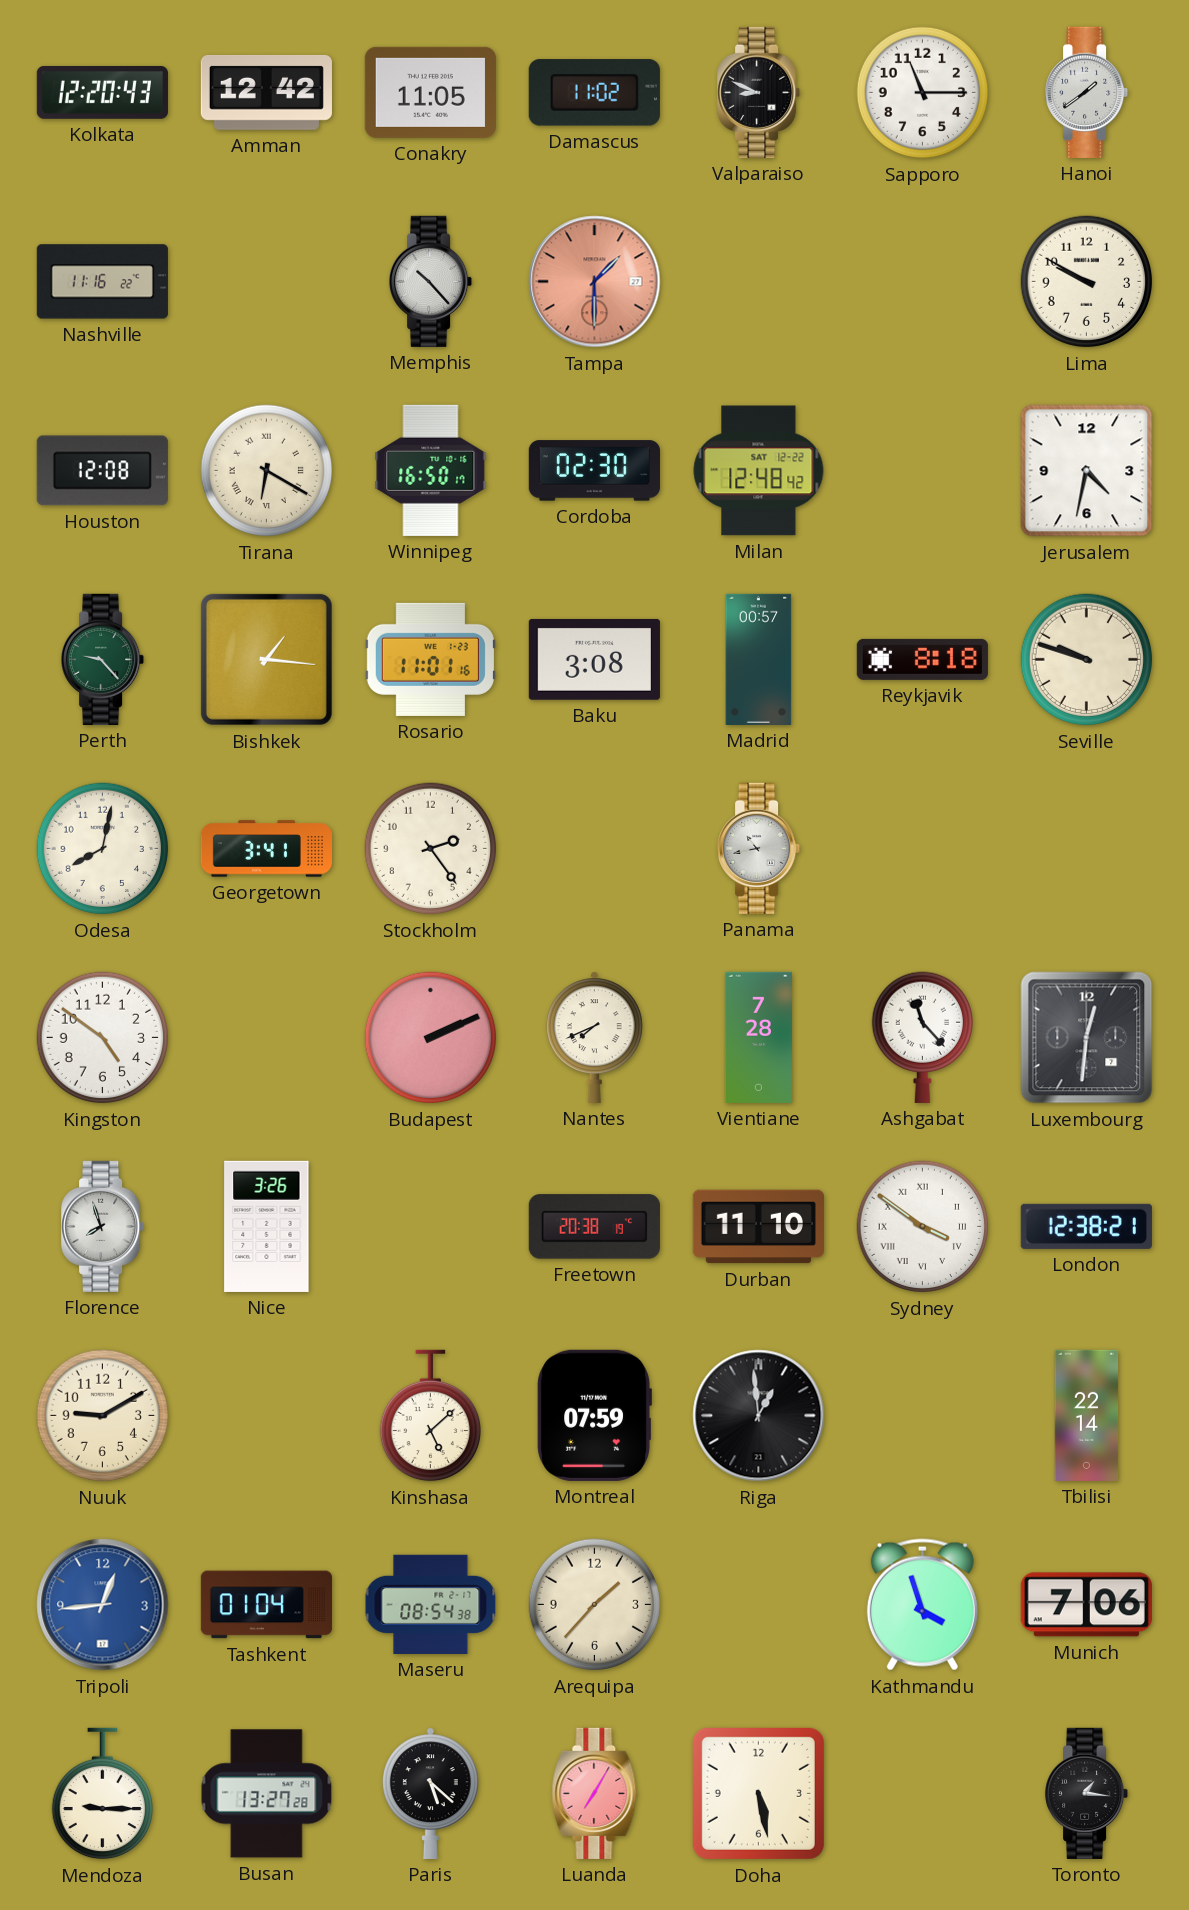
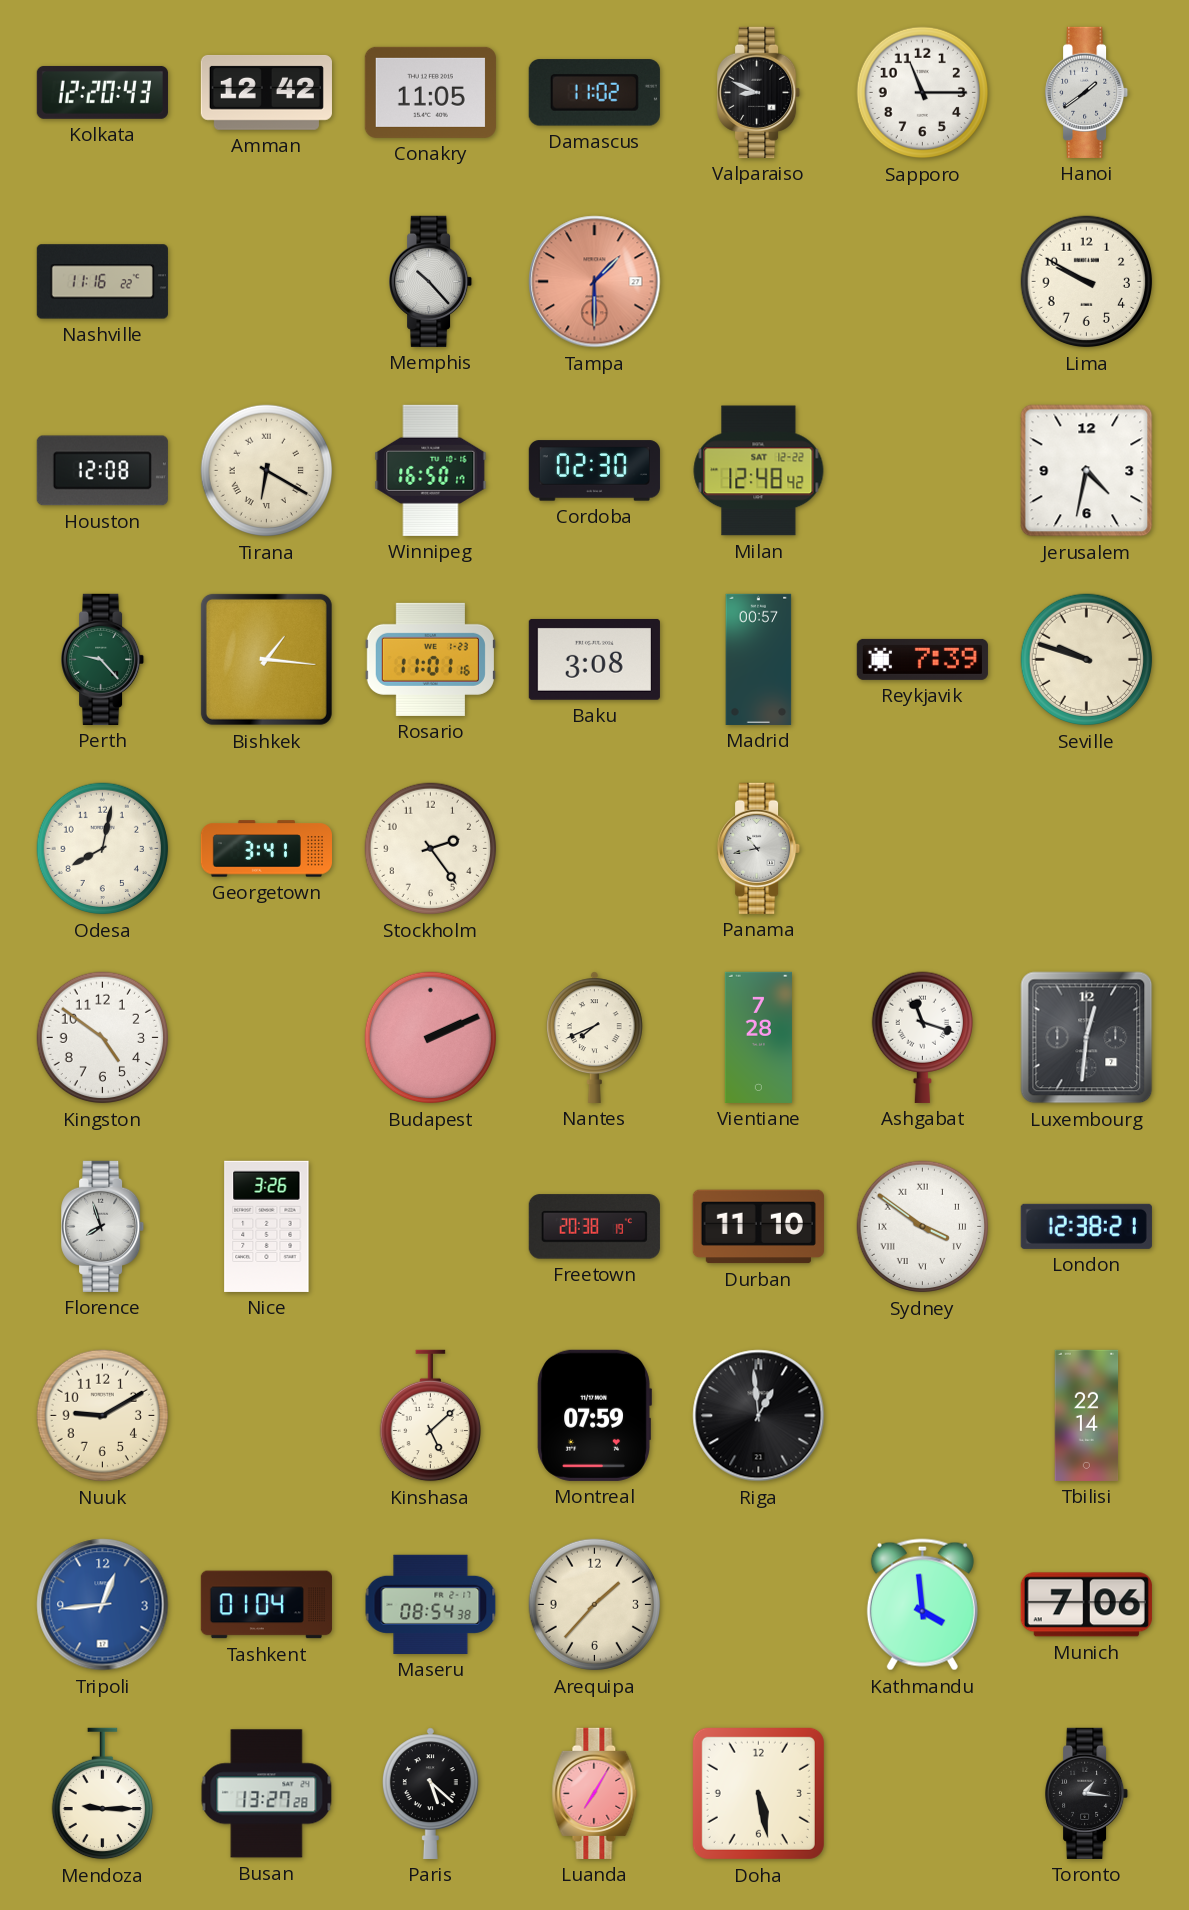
Reykjavik: 8:18 -> 7:39 (922, 659)
Ashgabat: 11:23 -> 11:18 (922, 1037)
Kathmandu: 3:57 -> 3:59 (922, 1605)
